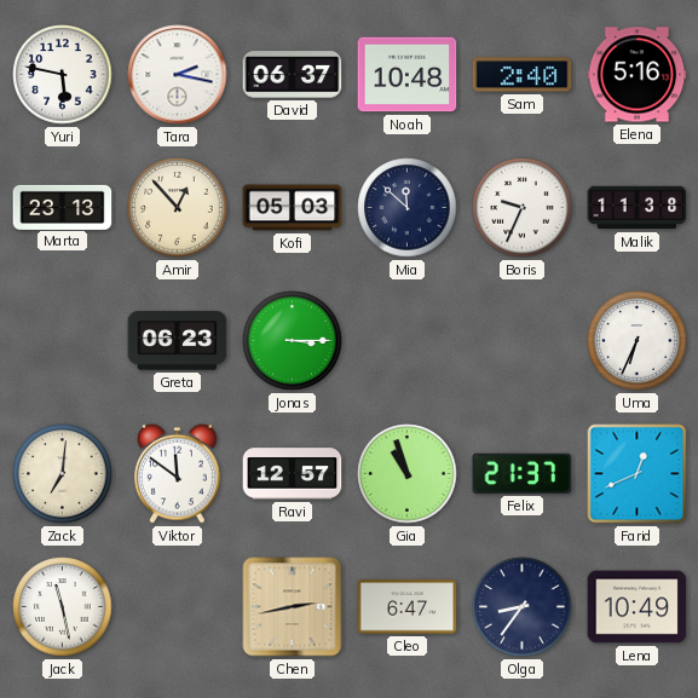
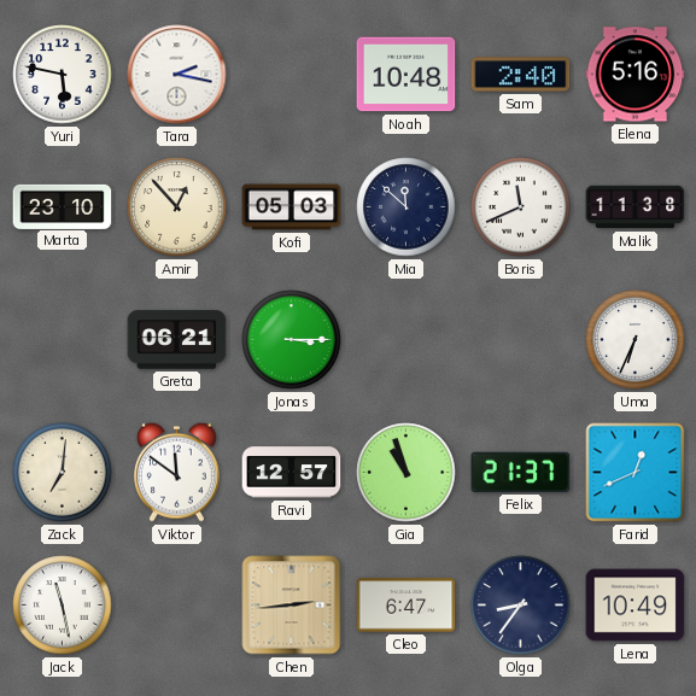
David: 06:37 -> none (293, 75)
Marta: 23:13 -> 23:10 (63, 206)
Boris: 9:34 -> 11:41 (521, 207)
Greta: 06:23 -> 06:21 (177, 340)
Chen: 2:43 -> 2:44 (292, 606)
